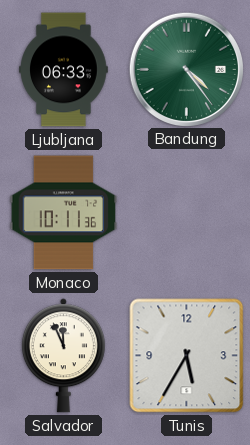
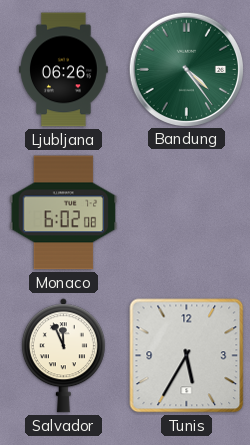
Ljubljana: 06:33 -> 06:26 (64, 70)
Monaco: 10:11 -> 6:02 (64, 213)
